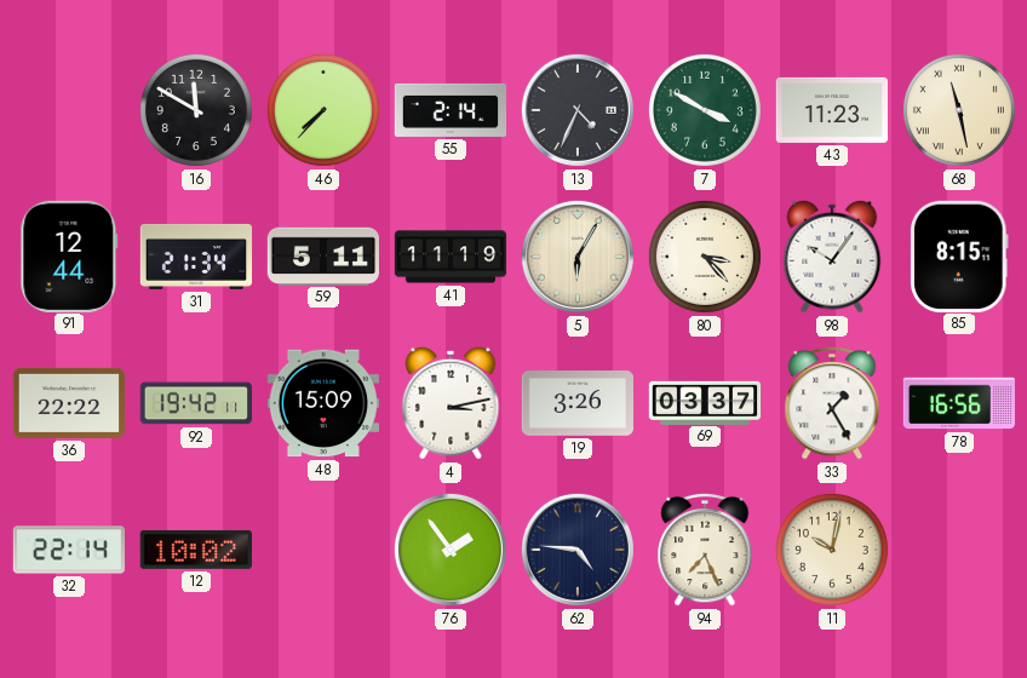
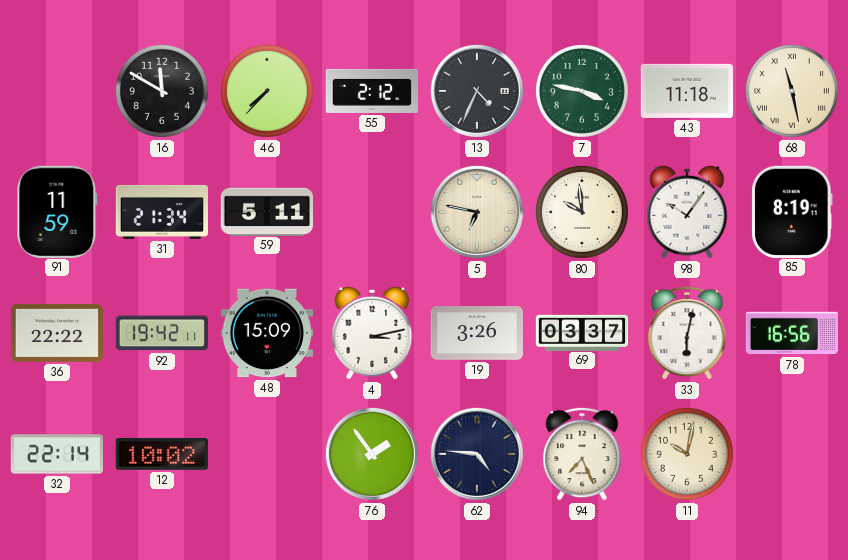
55: 2:14 -> 2:12 (372, 91)
7: 3:50 -> 3:47 (582, 91)
43: 11:23 -> 11:18 (686, 91)
91: 12:44 -> 11:59 (57, 211)
41: 11:19 -> none (451, 257)
5: 6:05 -> 6:47 (477, 212)
80: 3:23 -> 9:59 (582, 212)
85: 8:15 -> 8:19 (793, 211)
33: 1:25 -> 6:02 (687, 333)
